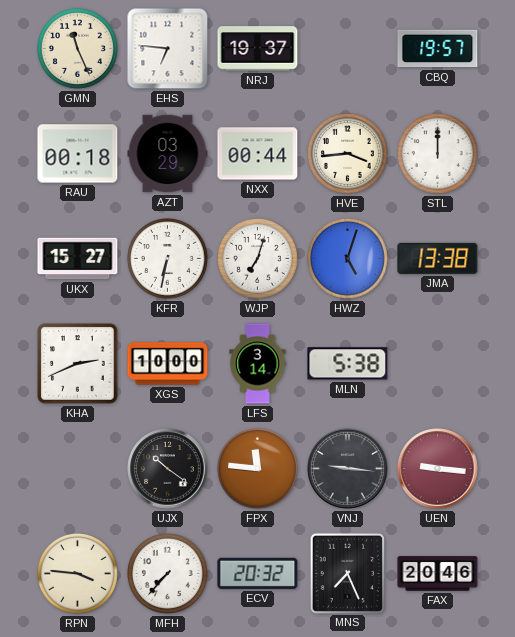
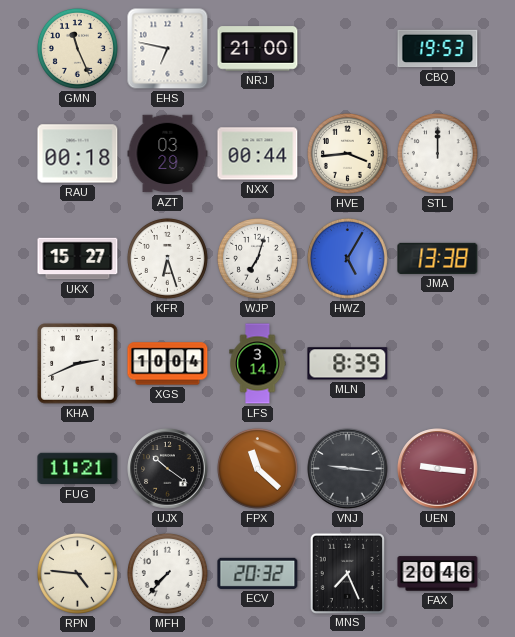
EHS: 6:46 -> 6:47 (168, 49)
NRJ: 19:37 -> 21:00 (258, 49)
CBQ: 19:57 -> 19:53 (438, 49)
KFR: 6:32 -> 6:27 (167, 258)
HWZ: 5:03 -> 5:05 (347, 258)
XGS: 10:00 -> 10:04 (168, 364)
MLN: 5:38 -> 8:39 (348, 364)
FUG: none -> 11:21 (78, 469)
FPX: 11:46 -> 11:22 (257, 468)
RPN: 3:46 -> 4:46 (77, 573)
